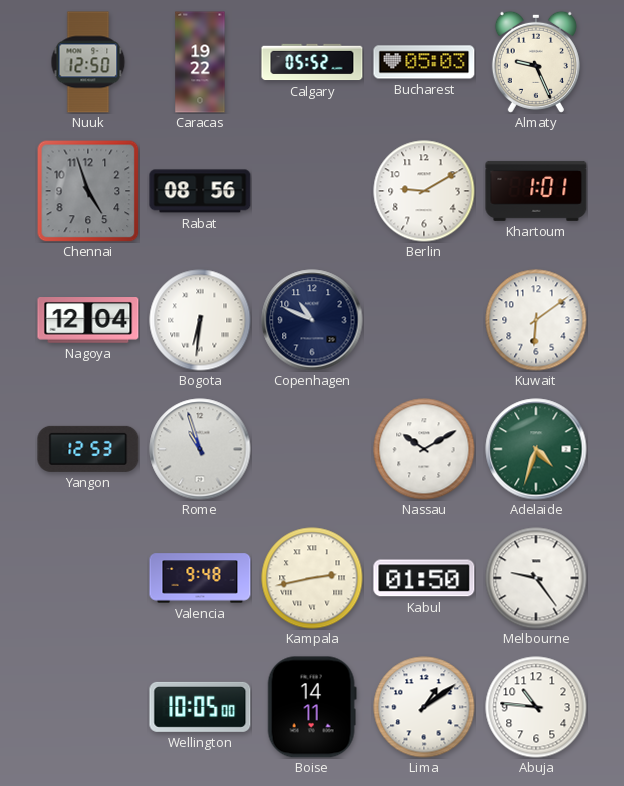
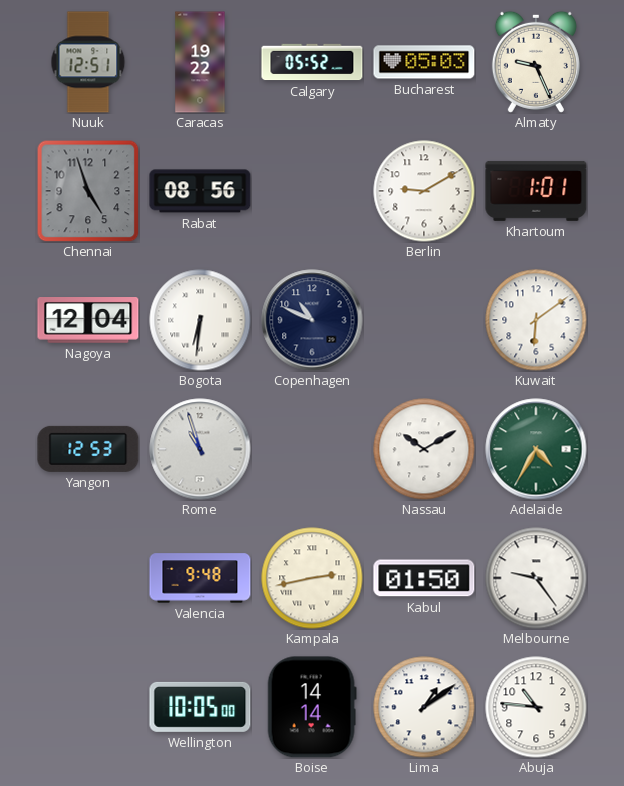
Nuuk: 12:50 -> 12:51 (88, 62)
Adelaide: 4:33 -> 4:35 (536, 449)
Boise: 14:11 -> 14:14 (312, 707)
